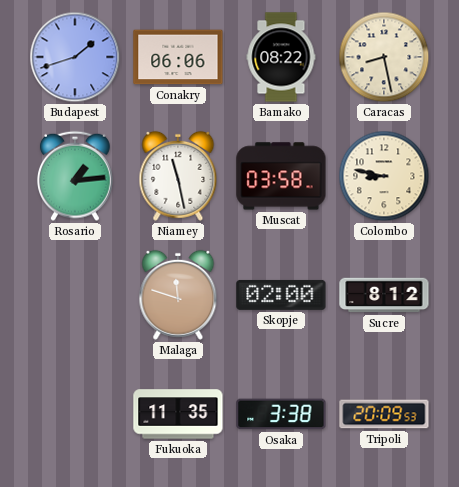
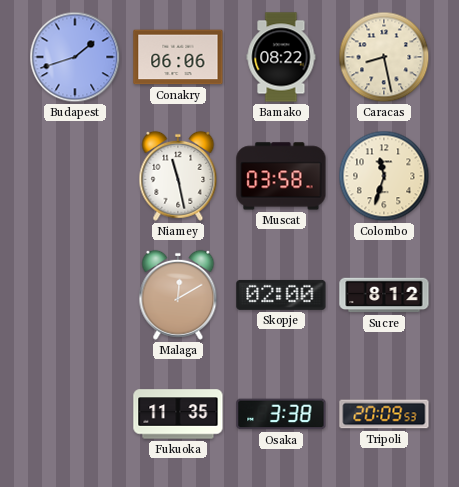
Rosario: 1:14 -> none (75, 176)
Colombo: 8:47 -> 11:33 (384, 176)
Malaga: 11:48 -> 12:10 (178, 295)
